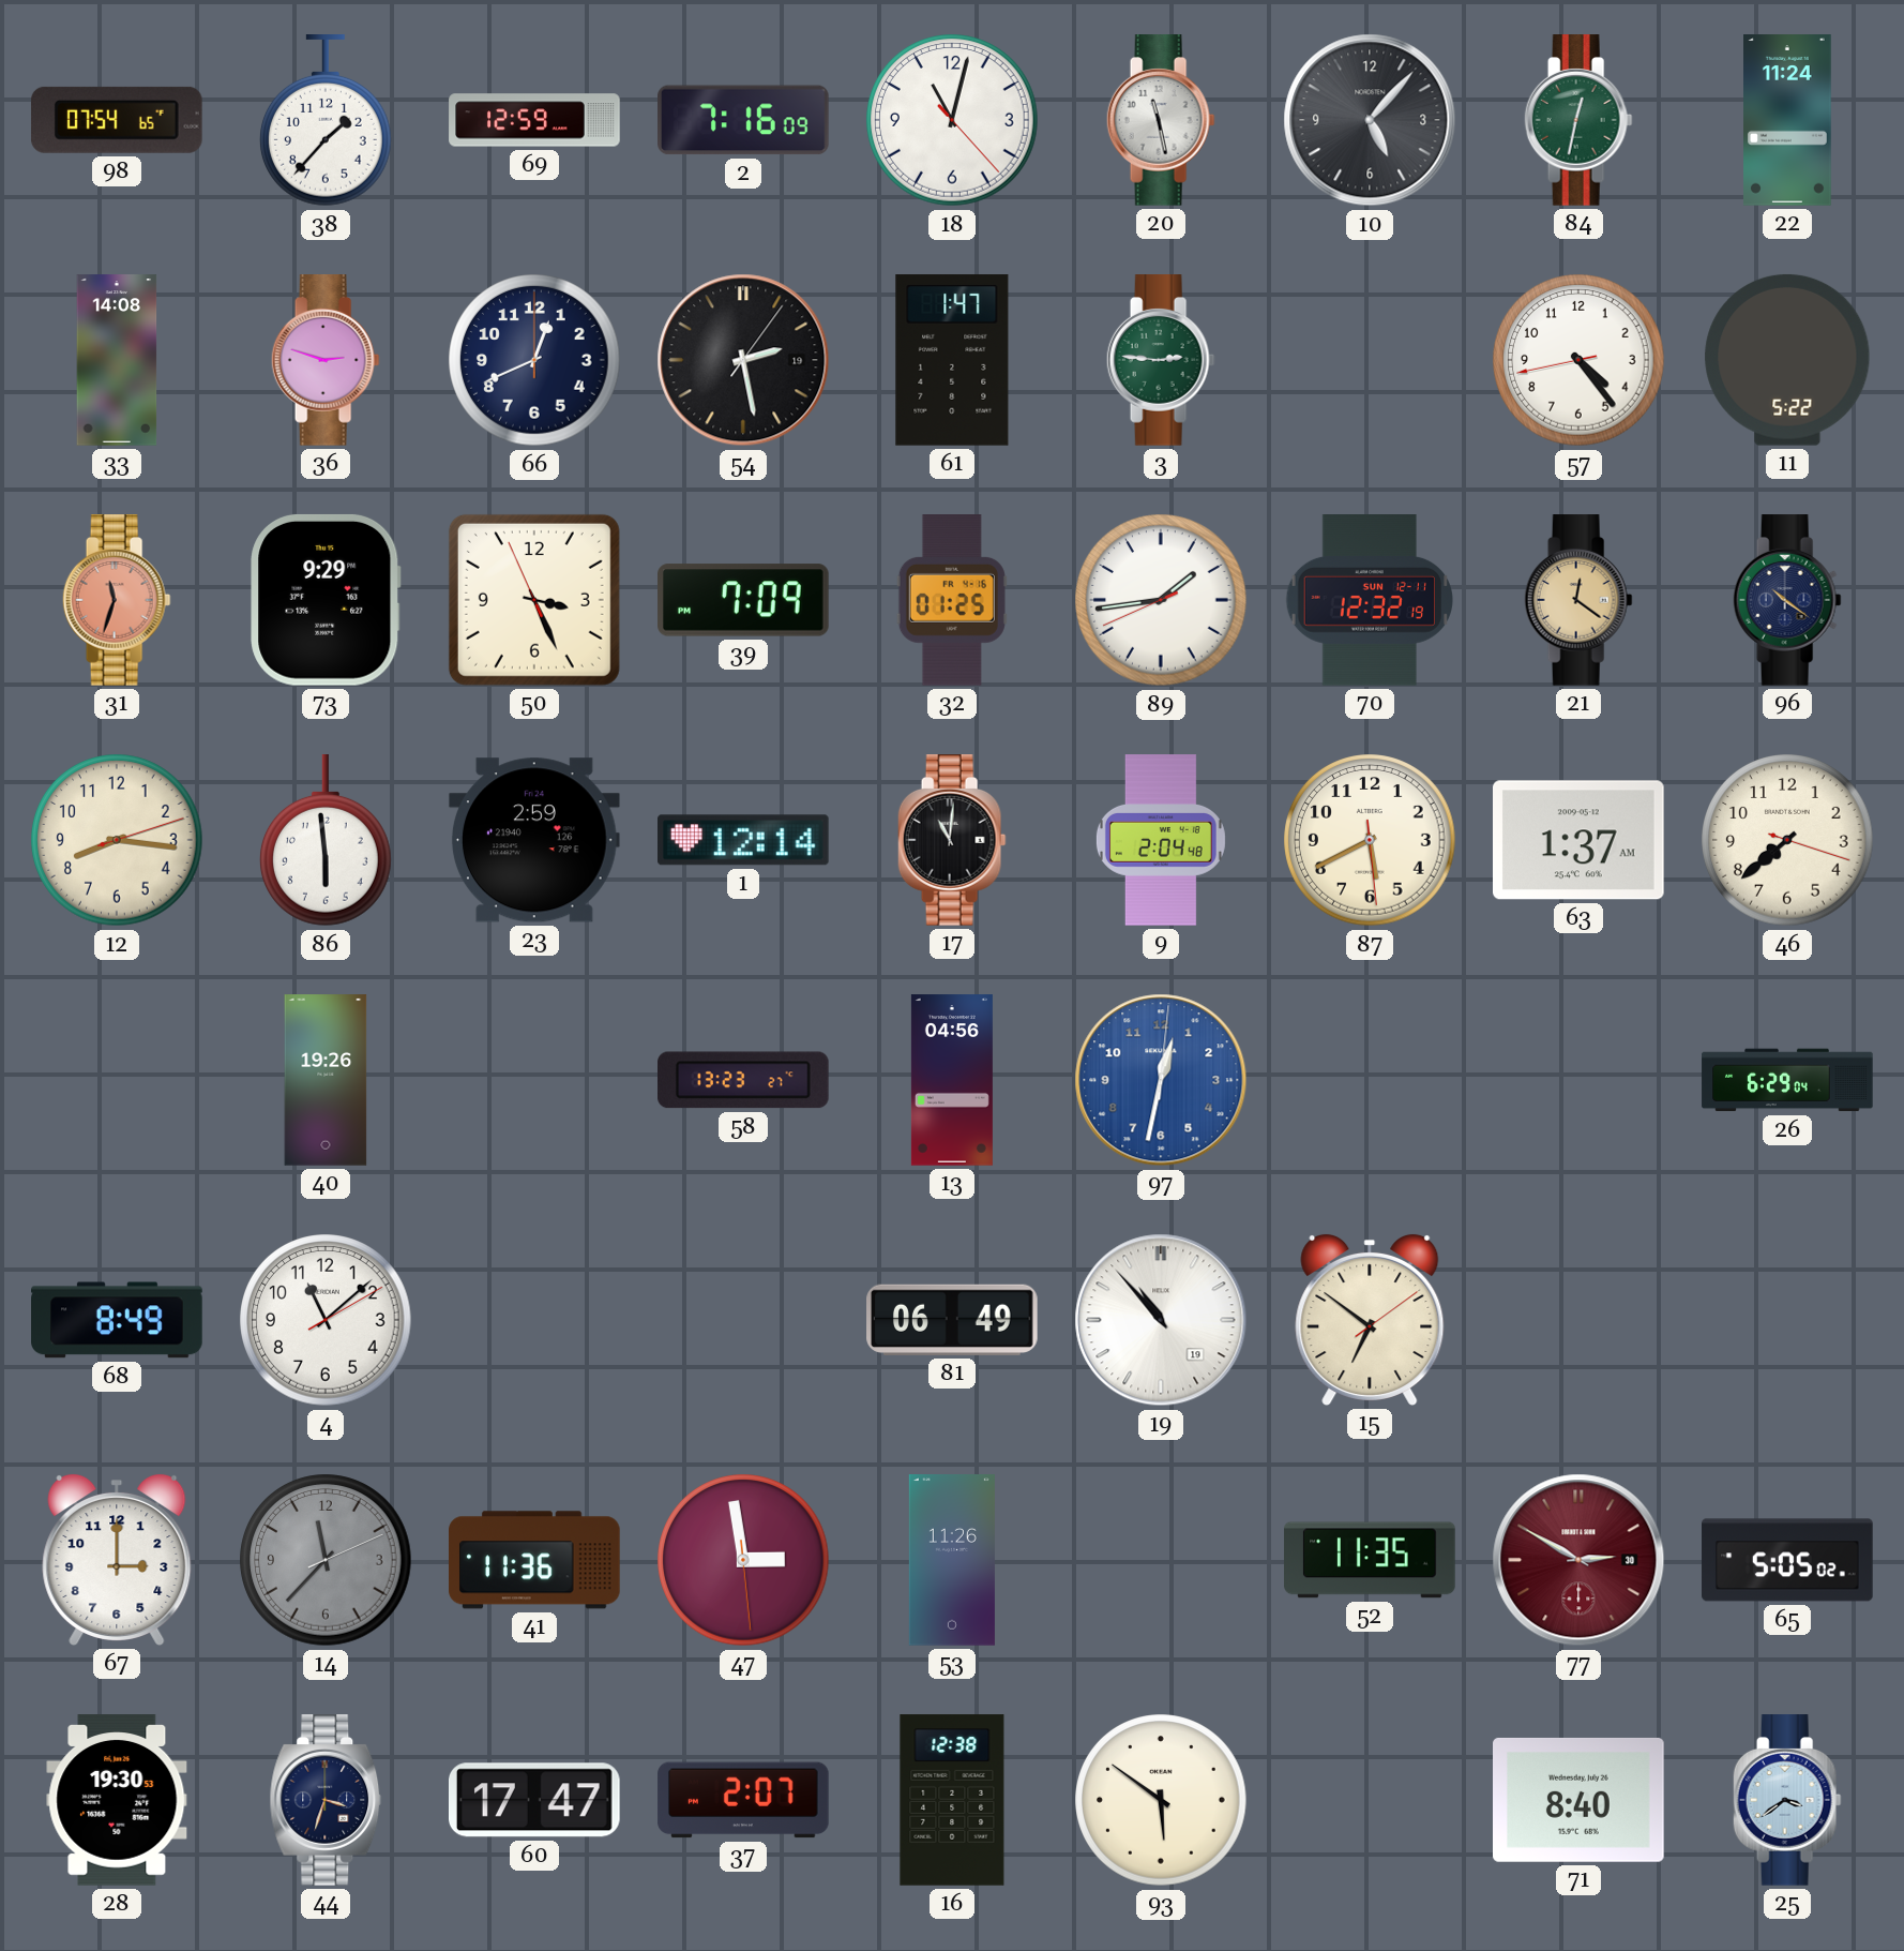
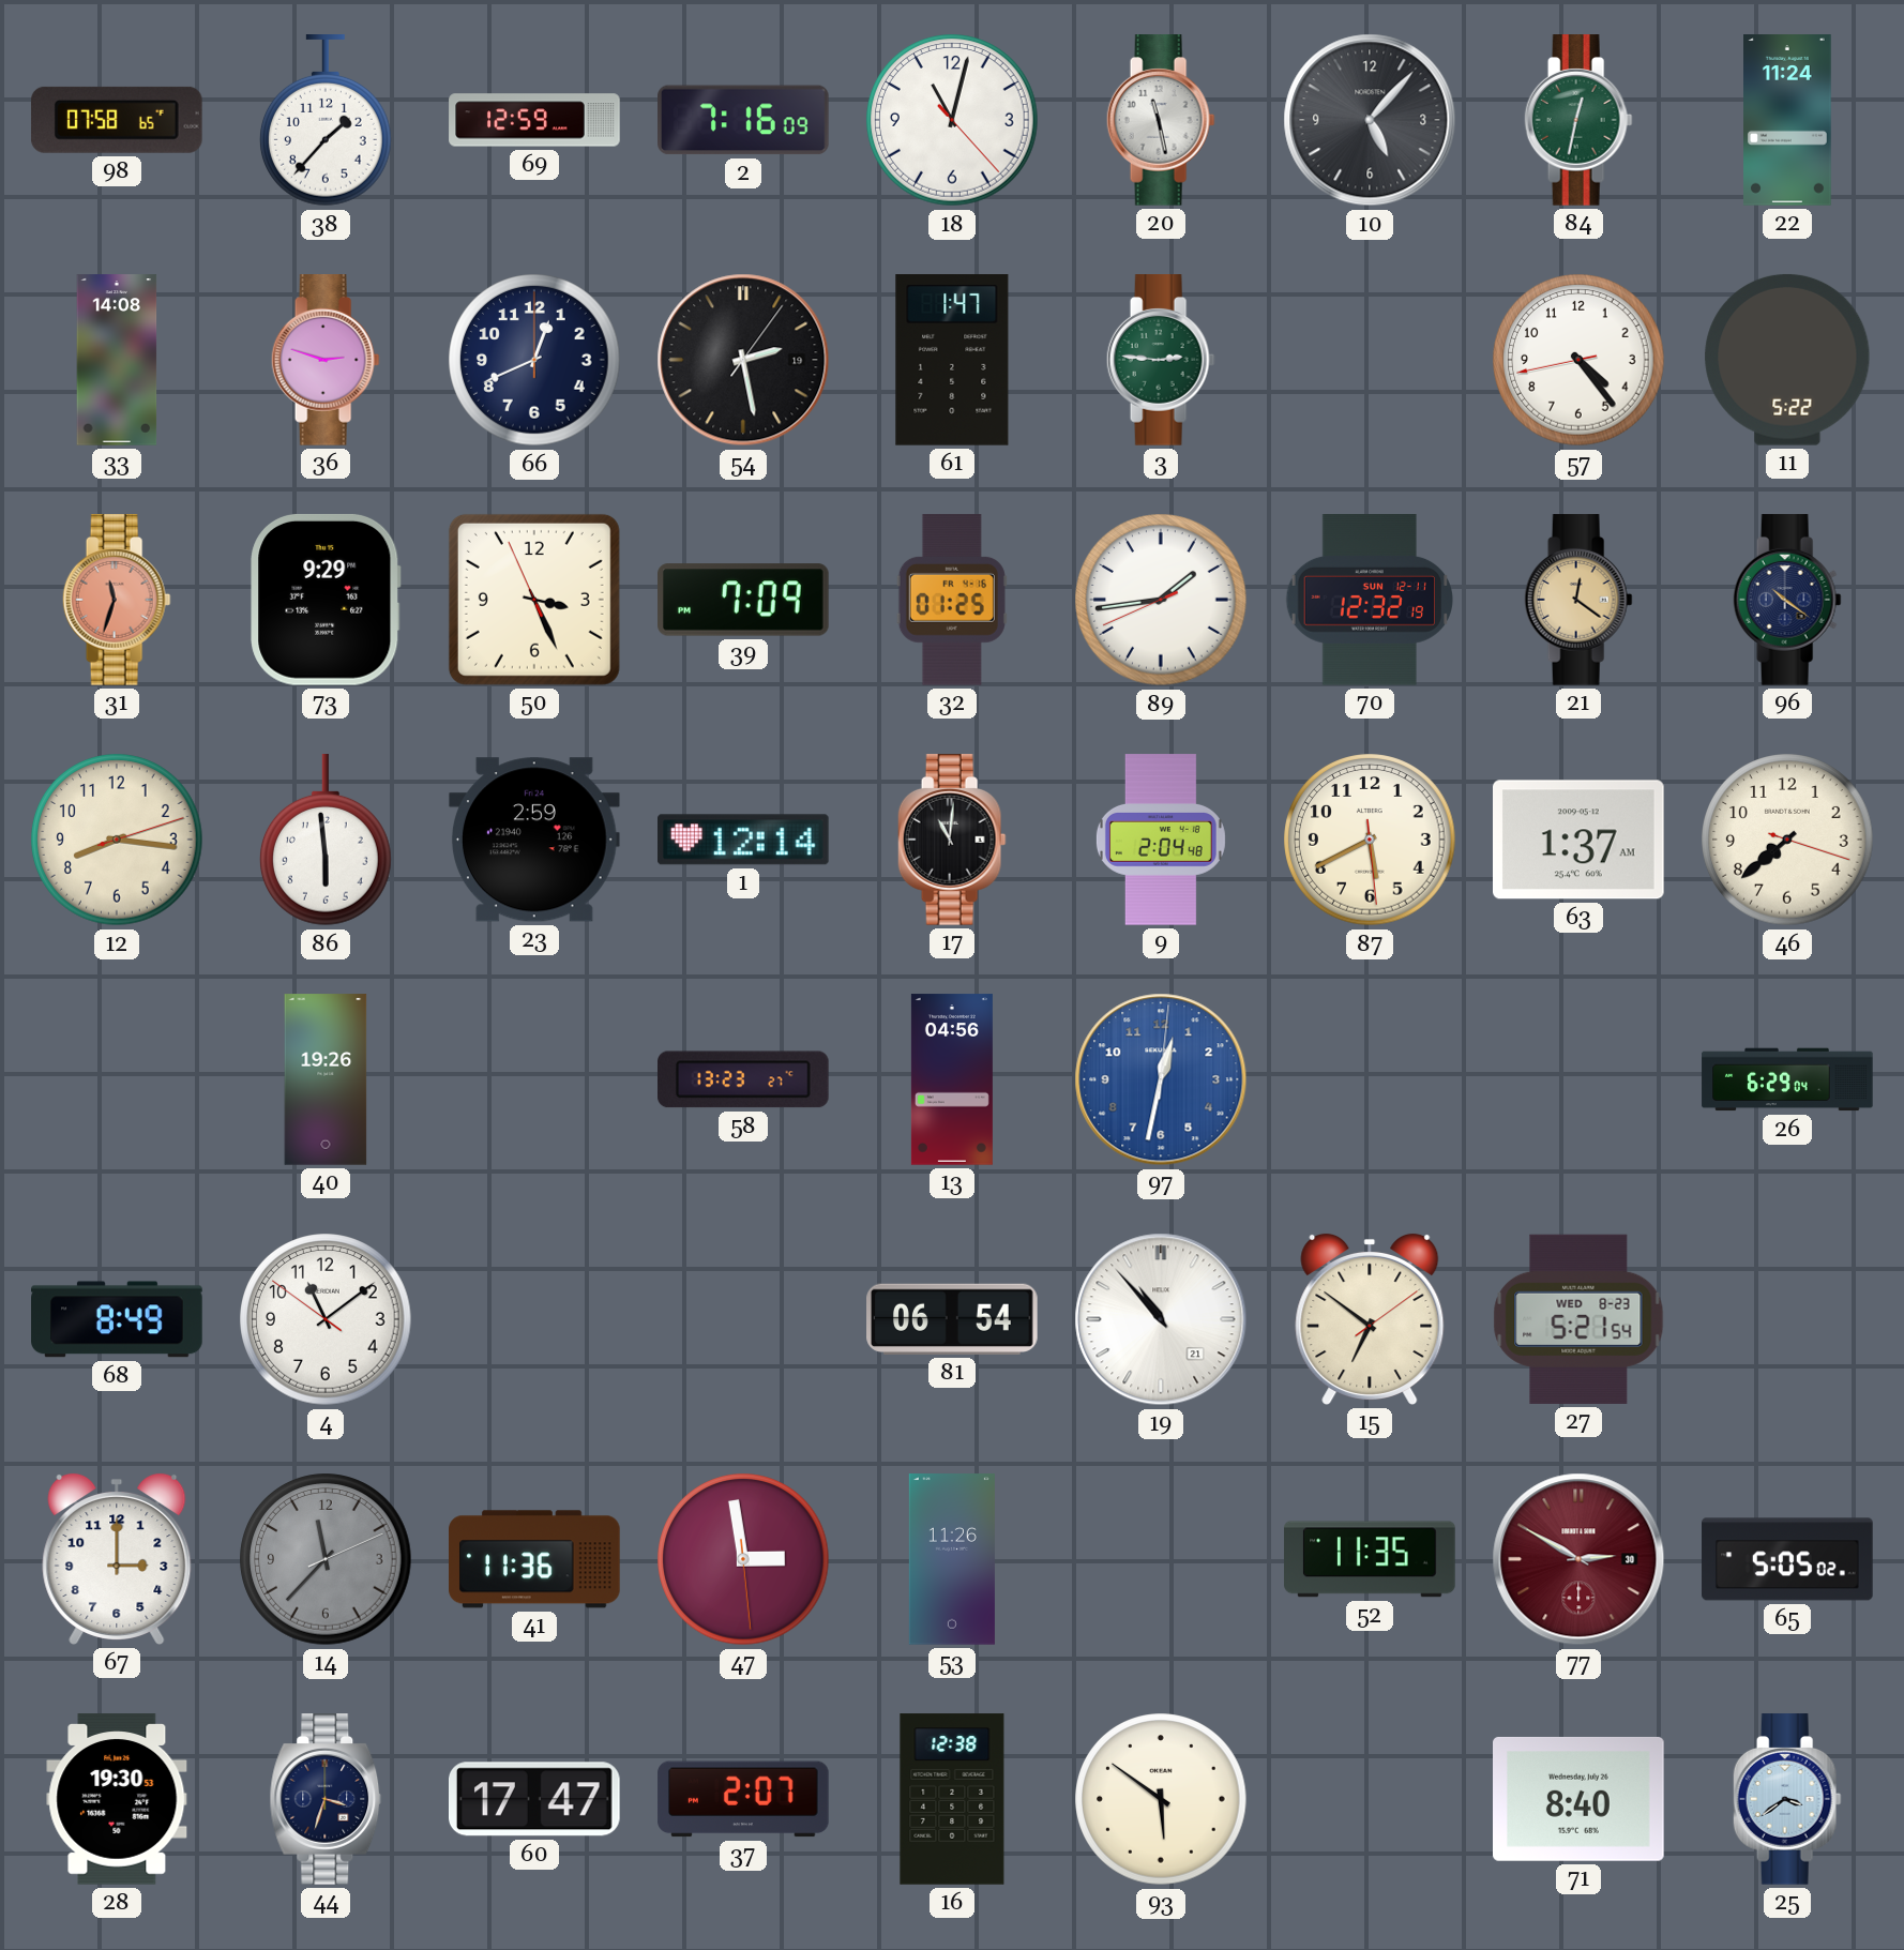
98: 07:54 -> 07:58 (117, 120)
4: 11:08:10 -> 11:08:51 (326, 1319)
81: 06:49 -> 06:54 (952, 1319)
19 date: 19 -> 21 (1161, 1319)
27: none -> 5:21 (1578, 1319)
